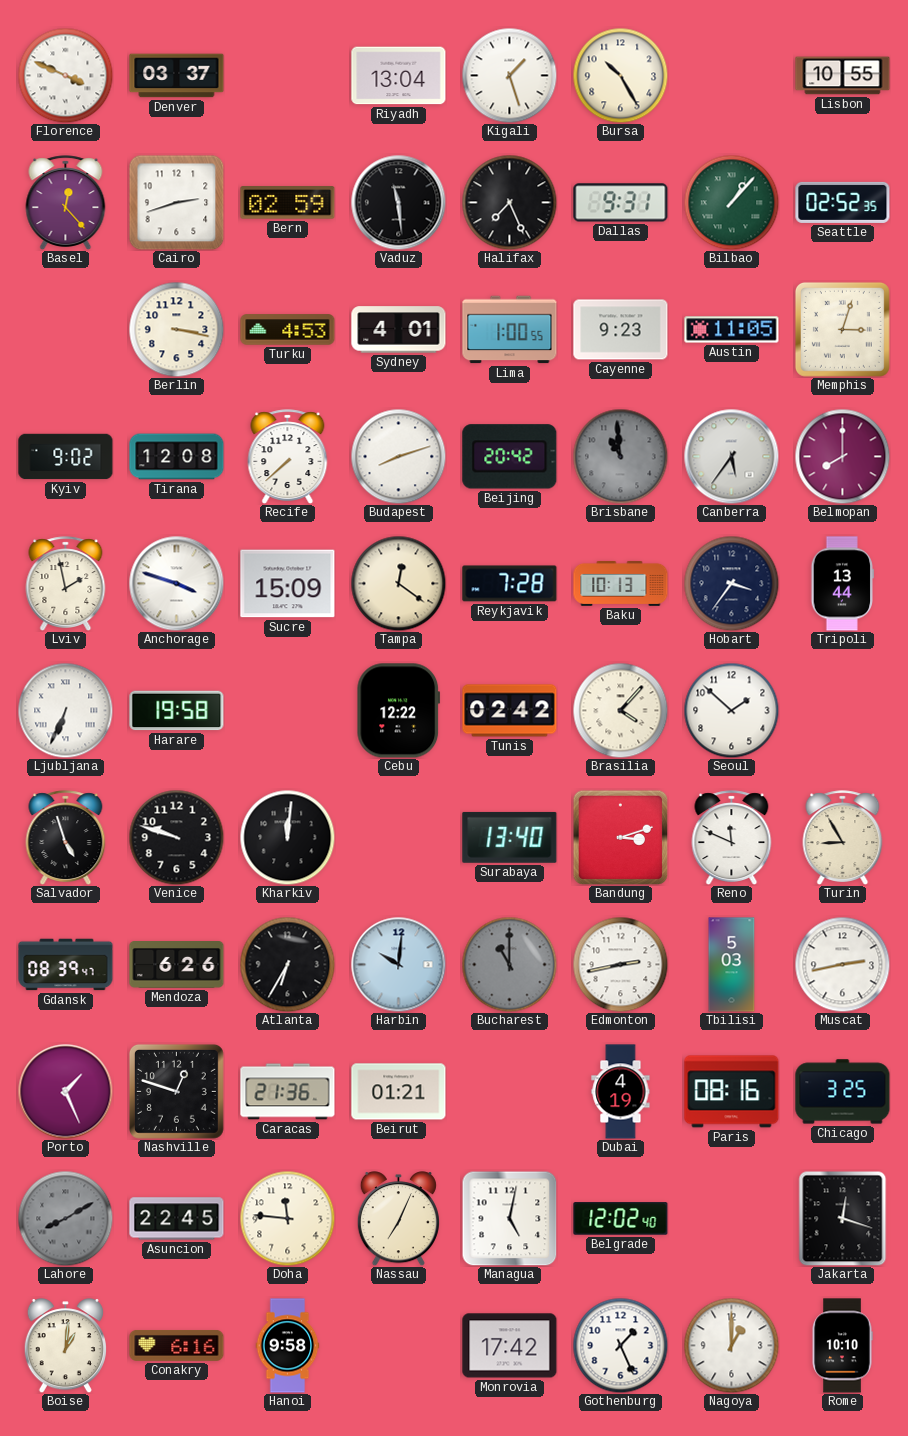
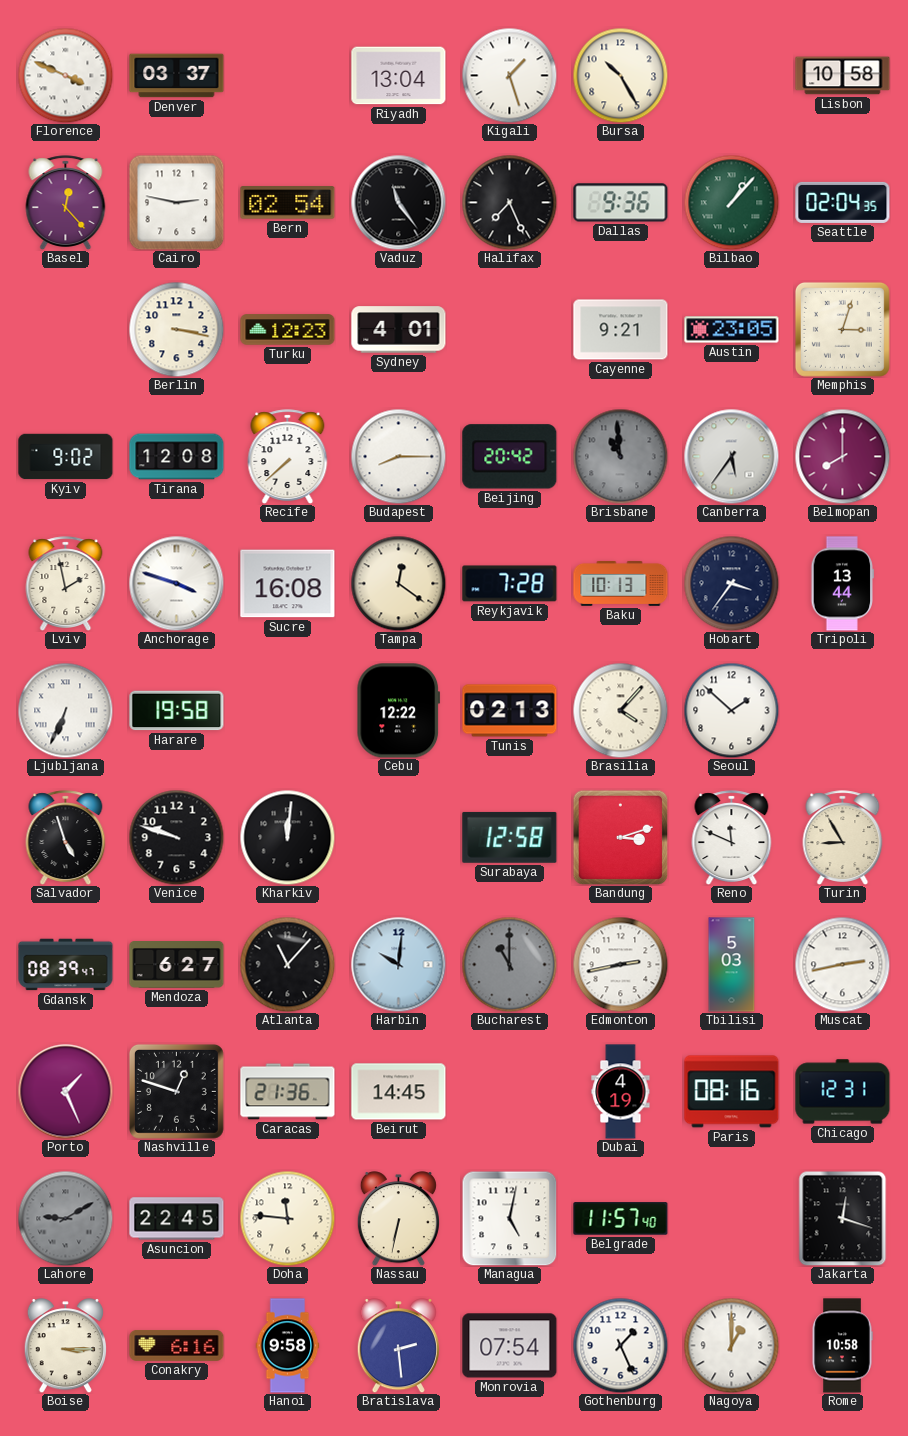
Lisbon: 10:55 -> 10:58 (843, 76)
Cairo: 2:42 -> 2:47 (176, 202)
Bern: 02:59 -> 02:54 (288, 203)
Vaduz: 11:29 -> 11:24 (398, 202)
Dallas: 9:31 -> 9:36 (621, 203)
Seattle: 02:52 -> 02:04 (843, 202)
Turku: 4:53 -> 12:23 (288, 330)
Lima: 1:00 -> none (510, 330)
Cayenne: 9:23 -> 9:21 (621, 330)
Austin: 11:05 -> 23:05 (732, 330)
Budapest: 8:12 -> 8:15 (398, 456)
Sucre: 15:09 -> 16:08 (288, 584)
Tunis: 02:42 -> 02:13 (510, 711)
Surabaya: 13:40 -> 12:58 (510, 837)
Mendoza: 6:26 -> 6:27 (177, 965)
Atlanta: 6:35 -> 11:07 (287, 964)
Beirut: 01:21 -> 14:45 (399, 1092)
Chicago: 3:25 -> 12:31 (843, 1092)
Lahore: 8:10 -> 9:10 (65, 1218)
Nassau: 7:04 -> 6:32 (398, 1219)
Belgrade: 12:02 -> 11:57 (621, 1219)
Boise: 1:01 -> 3:15 (65, 1346)
Bratislava: none -> 2:29 (398, 1346)
Monrovia: 17:42 -> 07:54 (510, 1346)
Rome: 10:10 -> 10:58 (842, 1346)
